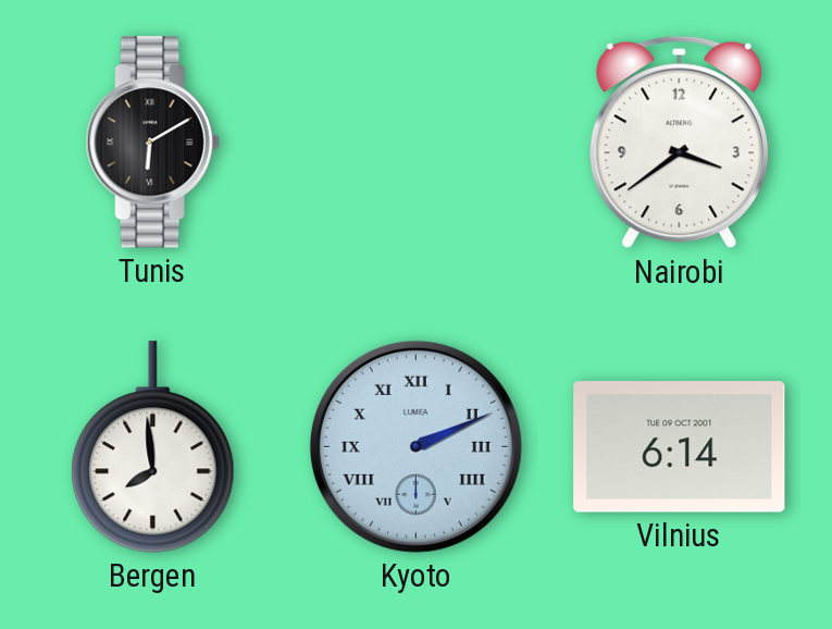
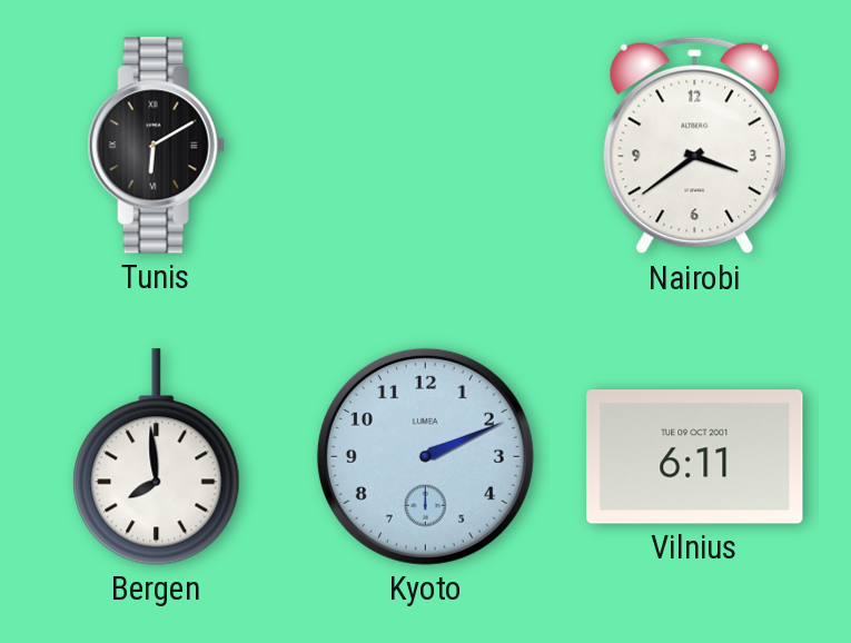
Kyoto numerals: Roman -> Arabic (425, 456)
Vilnius: 6:14 -> 6:11 (695, 457)
